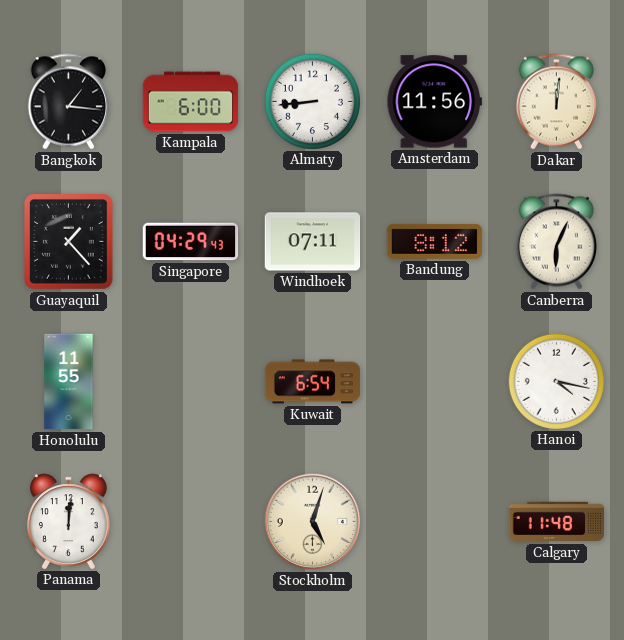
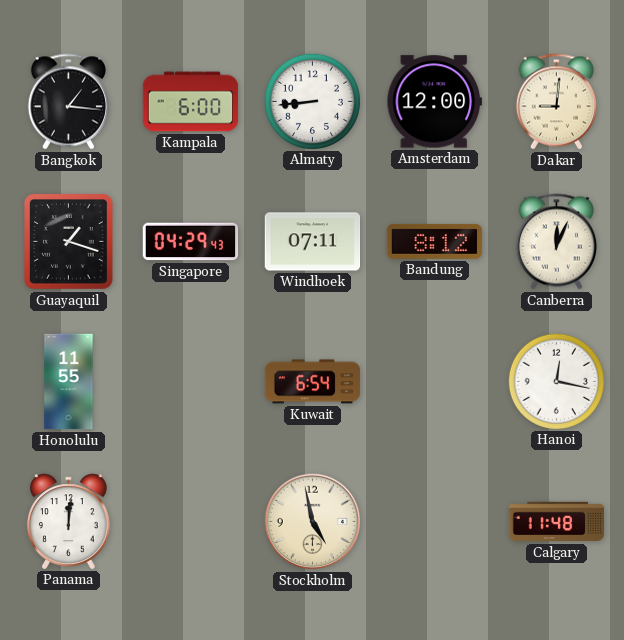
Amsterdam: 11:56 -> 12:00 (434, 102)
Dakar: 12:01 -> 9:01 (556, 102)
Guayaquil: 1:23 -> 1:18 (69, 242)
Canberra: 6:04 -> 12:04 (556, 242)
Hanoi: 4:17 -> 12:17 (556, 381)
Stockholm: 5:03 -> 4:58 (313, 522)
